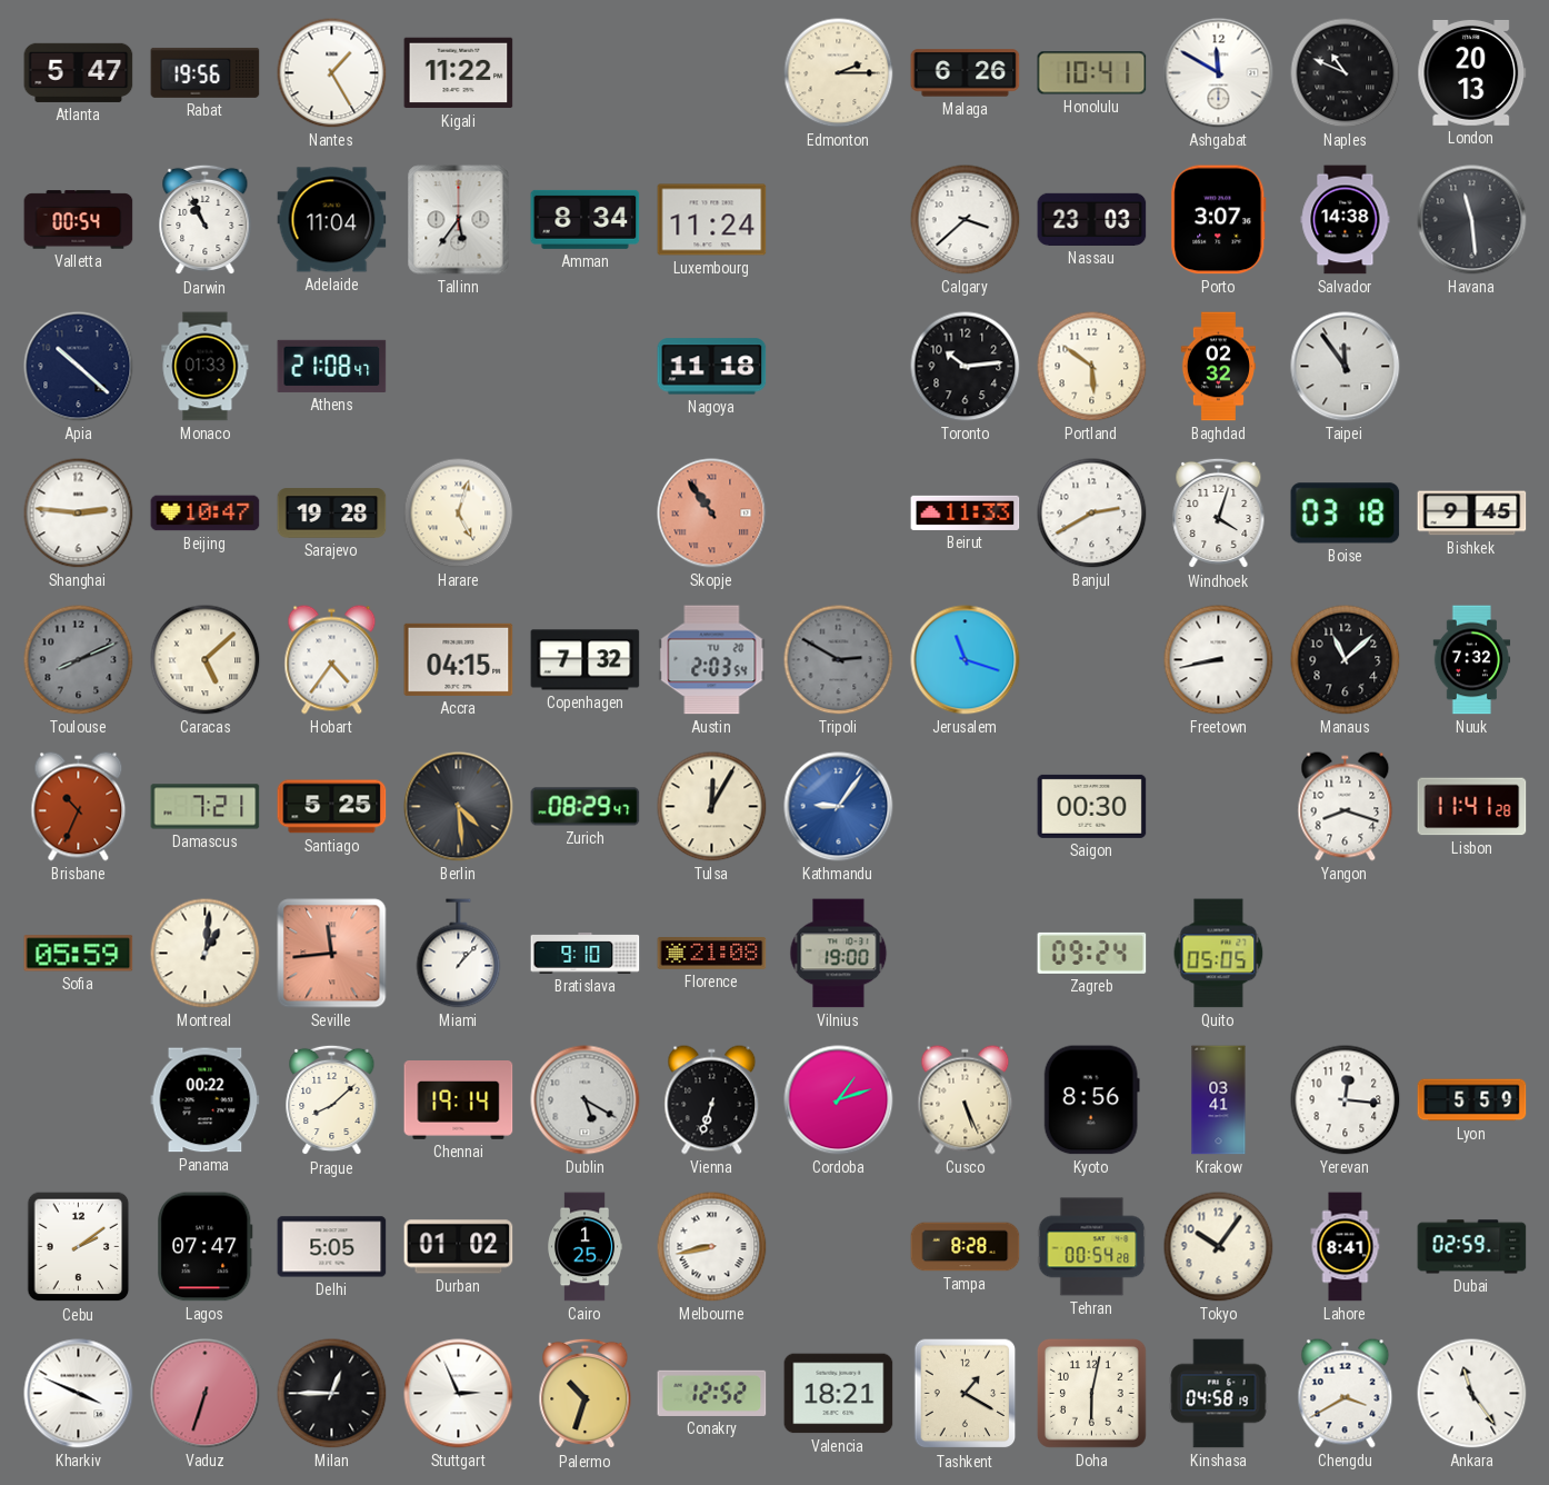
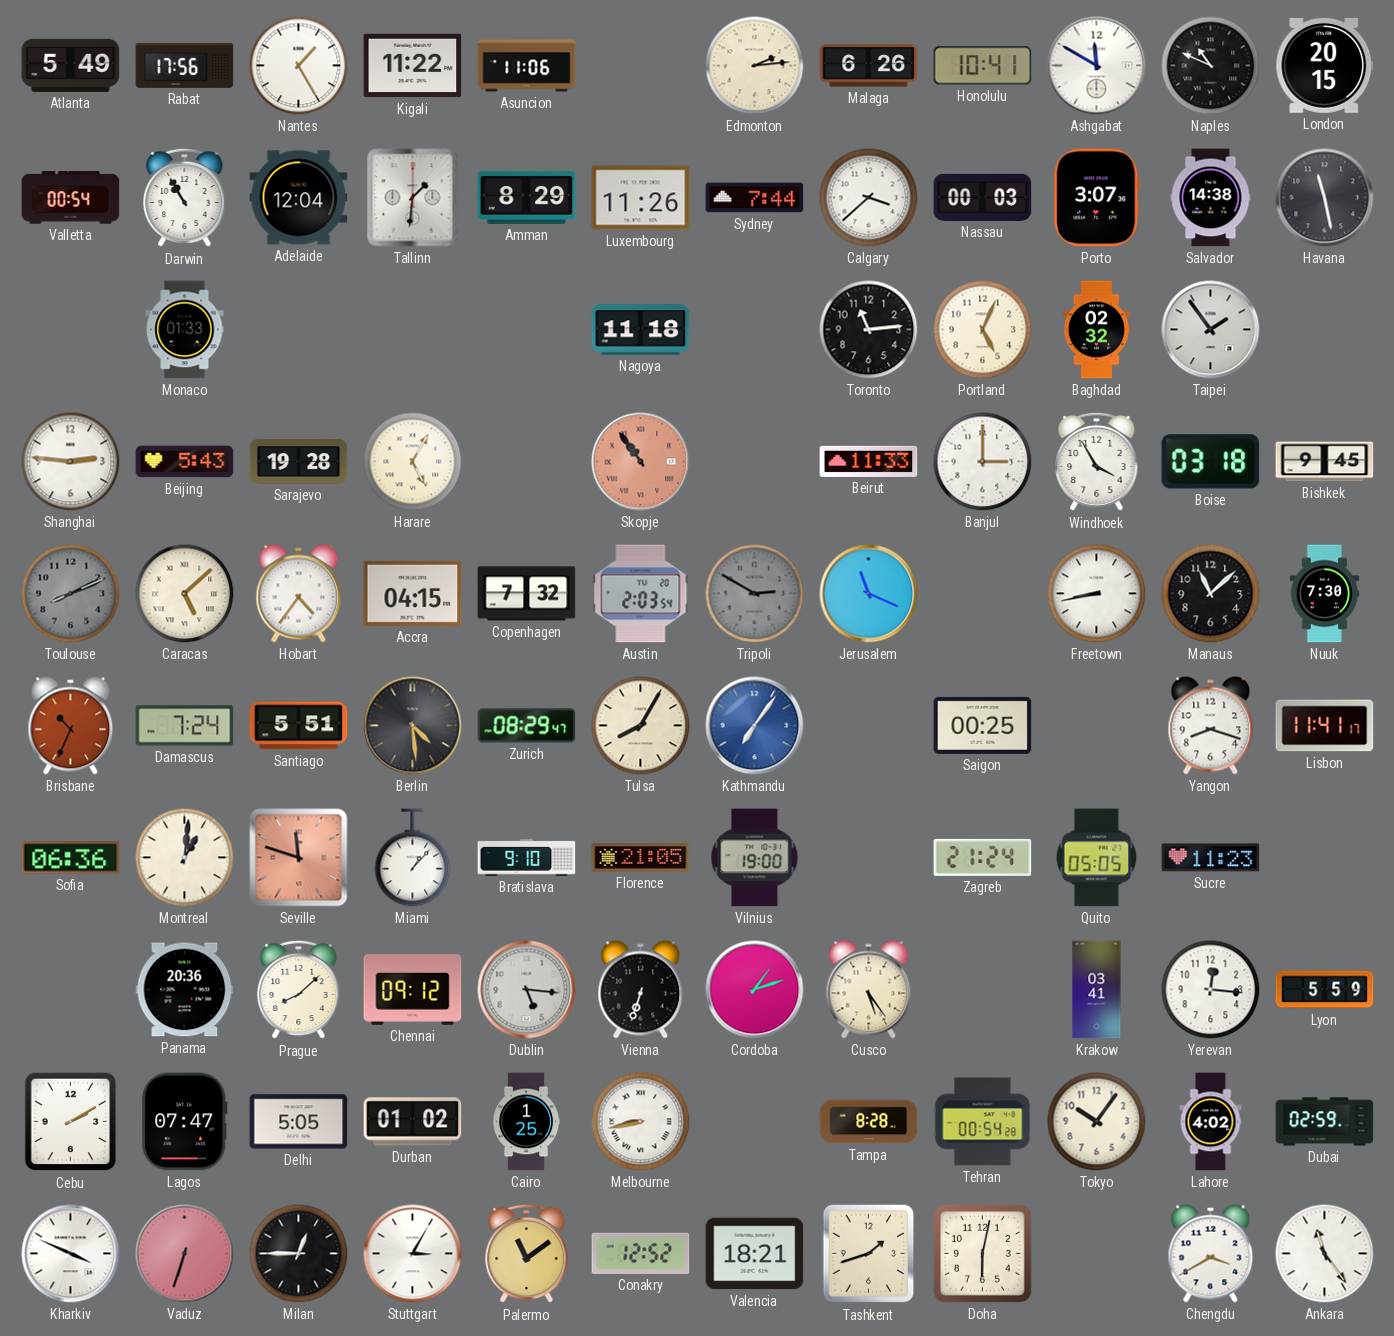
Atlanta: 5:47 -> 5:49 (71, 65)
Rabat: 19:56 -> 17:56 (185, 65)
Asuncion: none -> 11:06 (527, 66)
Edmonton: 2:15 -> 2:14 (755, 66)
London: 20:13 -> 20:15 (1325, 65)
Darwin: 10:56 -> 10:55 (185, 198)
Adelaide: 11:04 -> 12:04 (299, 198)
Tallinn: 5:36 -> 1:31 (413, 198)
Amman: 8:34 -> 8:29 (527, 197)
Luxembourg: 11:24 -> 11:26 (641, 198)
Sydney: none -> 7:44 (755, 198)
Nassau: 23:03 -> 00:03 (983, 197)
Havana: 11:29 -> 11:28 (1325, 198)
Apia: 10:22 -> none (79, 367)
Athens: 21:08 -> none (332, 366)
Toronto: 10:14 -> 11:14 (869, 330)
Portland: 5:51 -> 5:04 (983, 330)
Taipei: 11:54 -> 1:54 (1211, 330)
Beijing: 10:47 -> 5:43 (185, 462)
Harare: 5:03 -> 5:05 (413, 462)
Banjul: 2:40 -> 3:00 (983, 462)
Windhoek: 4:03 -> 3:55 (1097, 462)
Jerusalem: 11:18 -> 11:19 (869, 594)
Nuuk: 7:32 -> 7:30 (1325, 594)
Damascus: 7:21 -> 7:24 (185, 726)
Santiago: 5:25 -> 5:51 (299, 726)
Tulsa: 12:05 -> 8:05 (641, 726)
Kathmandu: 9:06 -> 7:06 (755, 726)
Saigon: 00:30 -> 00:25 (983, 725)
Lisbon: 11:41:28 -> 11:41:17 (1325, 726)
Sofia: 05:59 -> 06:36 (71, 858)
Seville: 11:44 -> 11:48 (299, 858)
Florence: 21:08 -> 21:05 (641, 858)
Zagreb: 09:24 -> 21:24 (983, 857)
Sucre: none -> 11:23 (1211, 858)
Panama: 00:22 -> 20:36 (185, 990)
Chennai: 19:14 -> 09:12 (413, 990)
Dublin: 5:20 -> 5:16 (527, 990)
Cusco: 5:26 -> 5:24 (869, 990)
Kyoto: 8:56 -> none (1091, 1100)
Cebu: 2:09 -> 2:10 (71, 1122)
Lahore: 8:41 -> 4:02 (1211, 1122)
Stuttgart: 2:56 -> 3:05 (413, 1254)
Palermo: 10:33 -> 11:09 (527, 1254)
Tashkent: 1:20 -> 1:42 (869, 1254)
Kinshasa: 04:58 -> none (1219, 1394)
